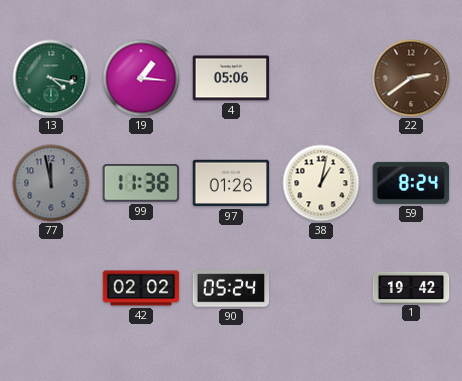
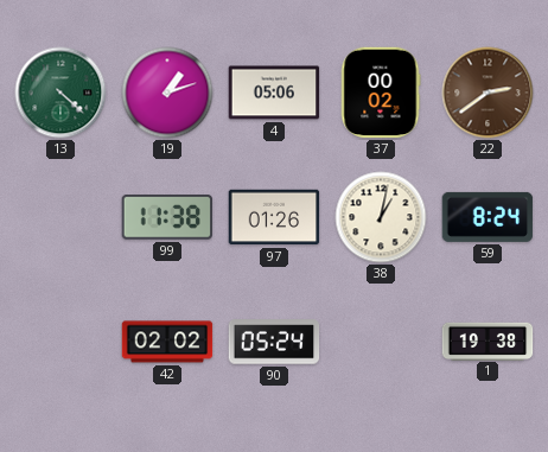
13: 4:17 -> 4:22 (60, 93)
19: 1:16 -> 1:12 (167, 93)
37: none -> 00:02 (381, 93)
77: 11:58 -> none (51, 183)
1: 19:42 -> 19:38 (488, 340)
